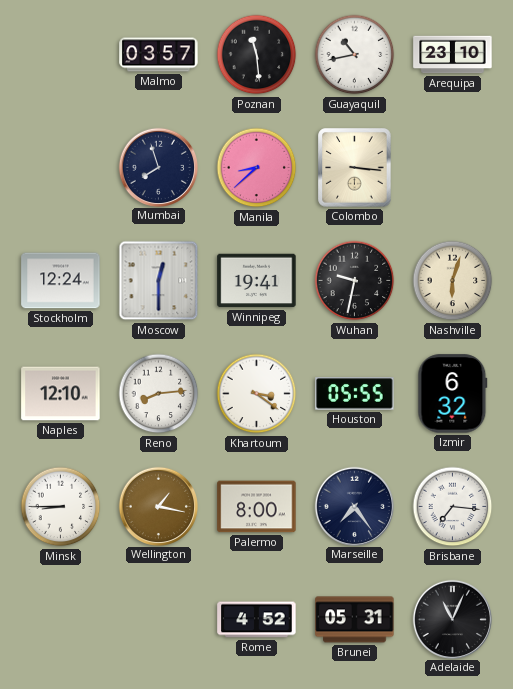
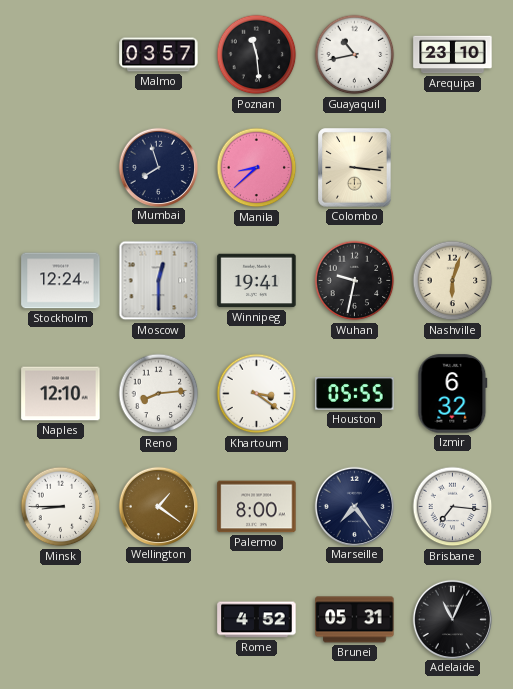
Wellington: 1:17 -> 1:21 (158, 506)
